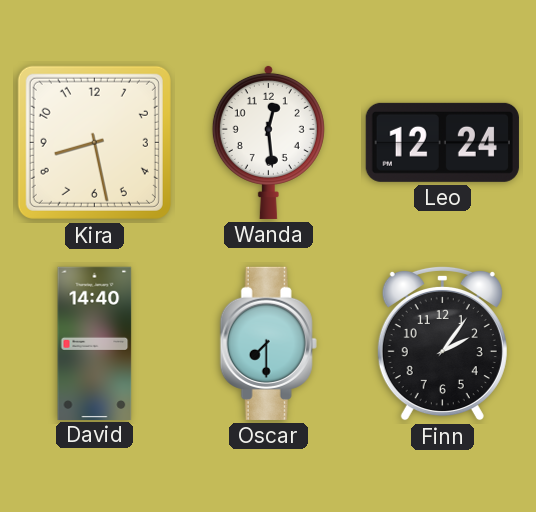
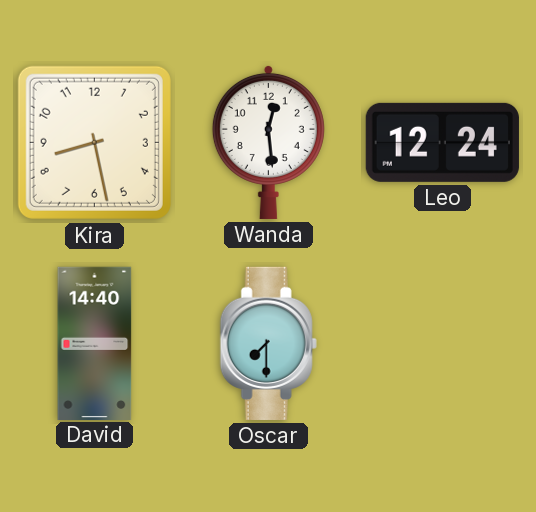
Finn: 2:06 -> none (442, 343)
